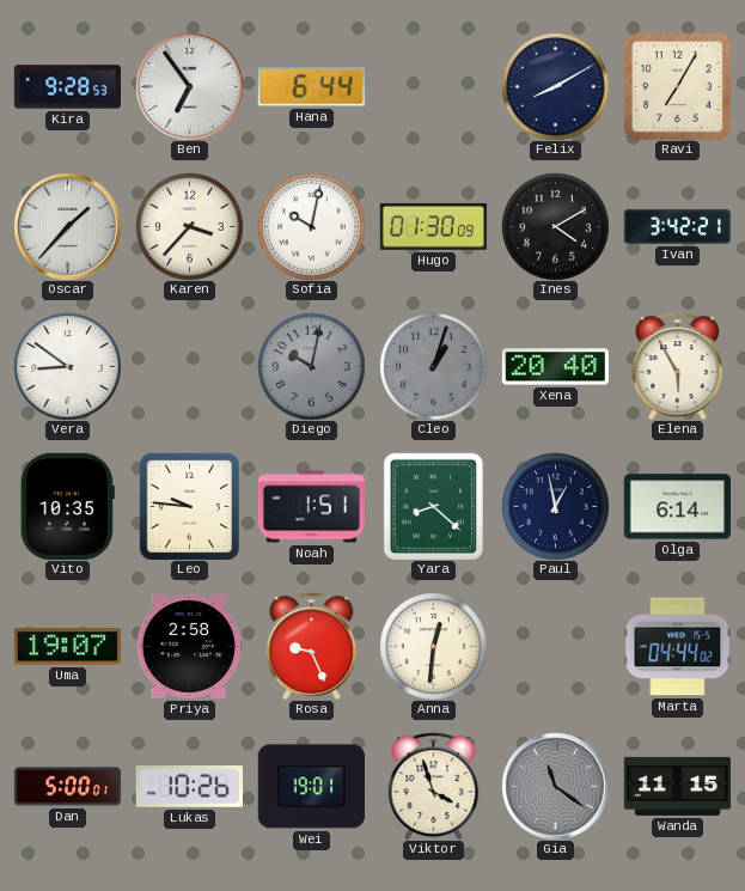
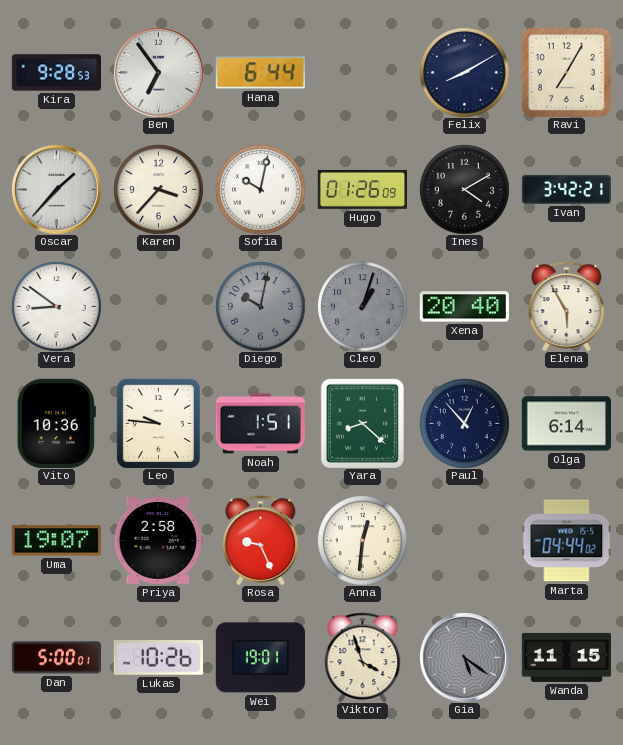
Hugo: 01:30 -> 01:26 (362, 189)
Vito: 10:35 -> 10:36 (56, 423)
Paul: 12:58 -> 12:53 (464, 423)
Gia: 11:21 -> 5:21 (464, 657)
